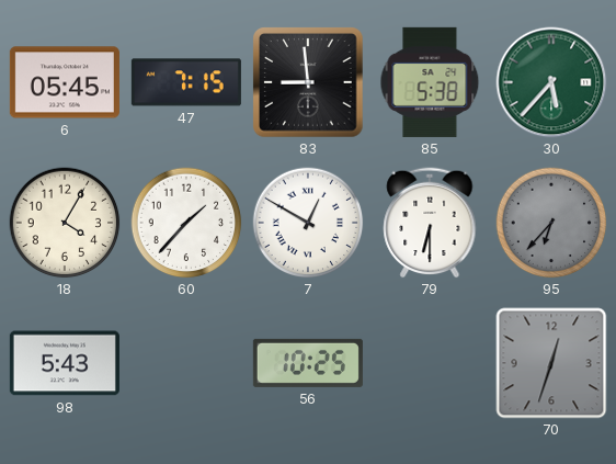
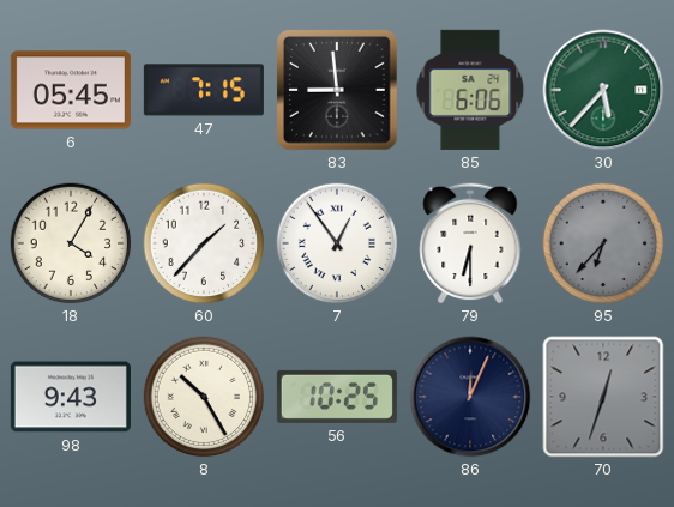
85: 5:38 -> 6:06 (470, 90)
7: 12:50 -> 12:54 (337, 243)
98: 5:43 -> 9:43 (71, 397)
8: none -> 10:25 (204, 397)
86: none -> 12:04 (470, 397)
